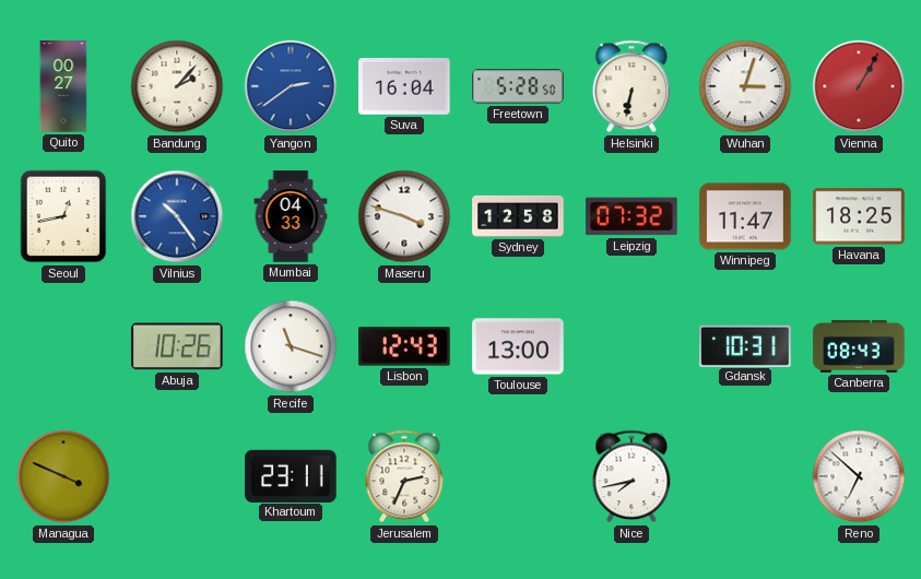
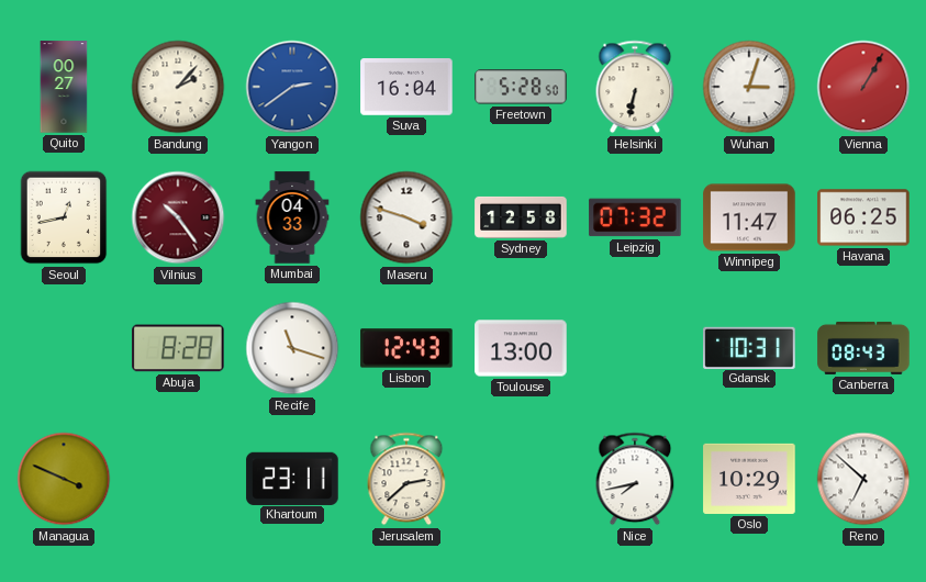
Vilnius dial: blue -> burgundy (178, 217)
Havana: 18:25 -> 06:25 (863, 217)
Abuja: 10:26 -> 8:28 (178, 348)
Jerusalem: 2:34 -> 2:38 (406, 479)
Oslo: none -> 10:29 (749, 479)
